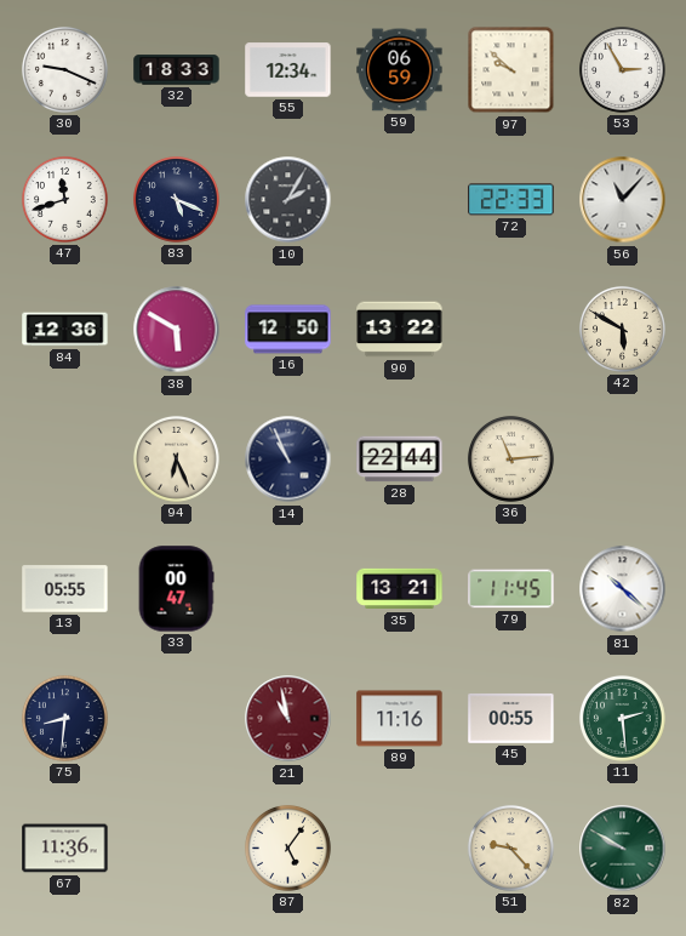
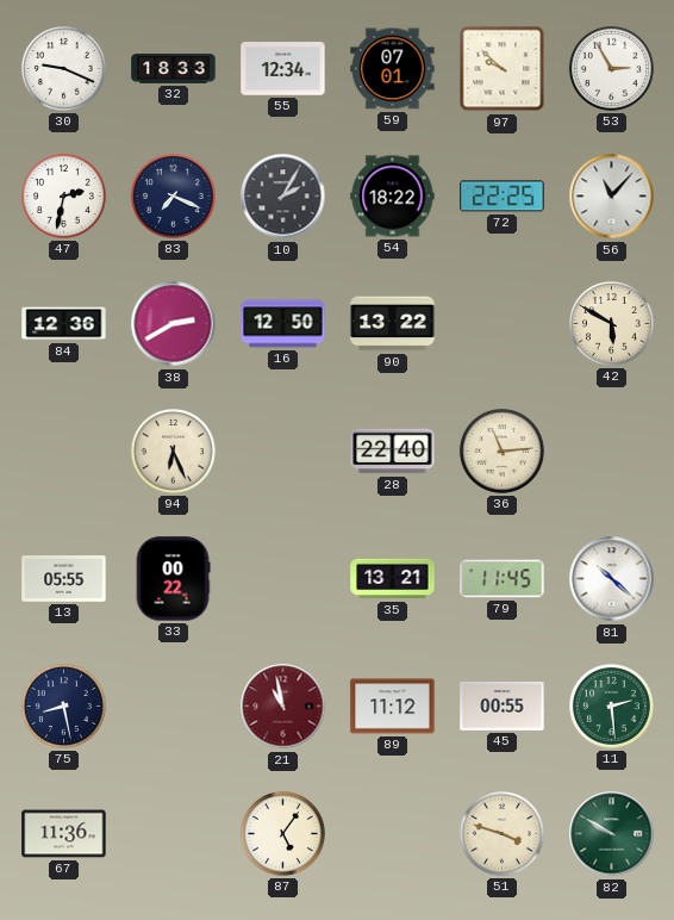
59: 06:59 -> 07:01 (393, 69)
47: 11:42 -> 2:32 (64, 197)
83: 5:19 -> 7:19 (174, 197)
54: none -> 18:22 (393, 197)
72: 22:33 -> 22:25 (503, 197)
38: 5:50 -> 2:40 (174, 324)
14: 10:56 -> none (288, 460)
28: 22:44 -> 22:40 (393, 452)
33: 00:47 -> 00:22 (173, 579)
75: 8:31 -> 8:28 (64, 707)
89: 11:16 -> 11:12 (393, 707)
51: 9:23 -> 3:48 (503, 834)
